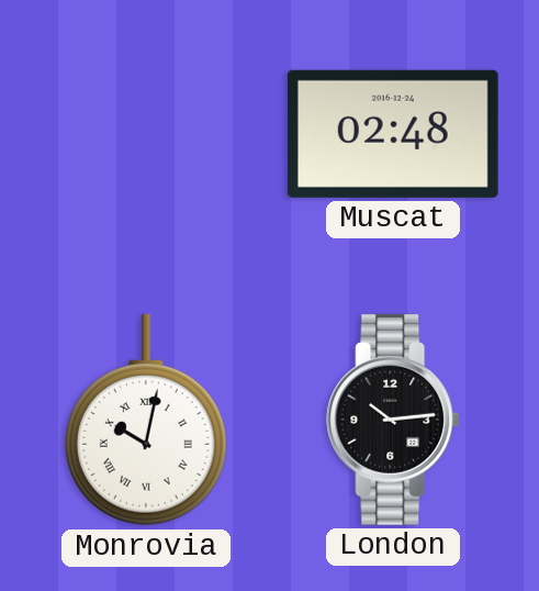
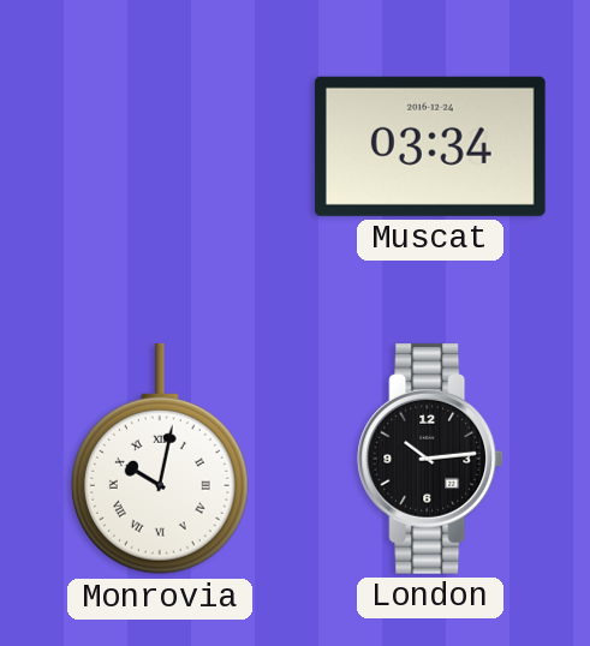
Muscat: 02:48 -> 03:34 (430, 146)
